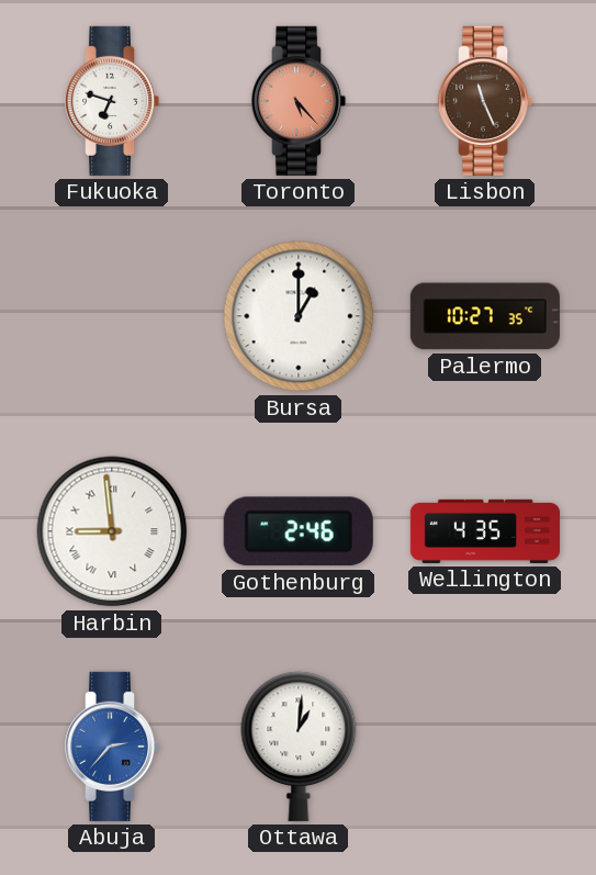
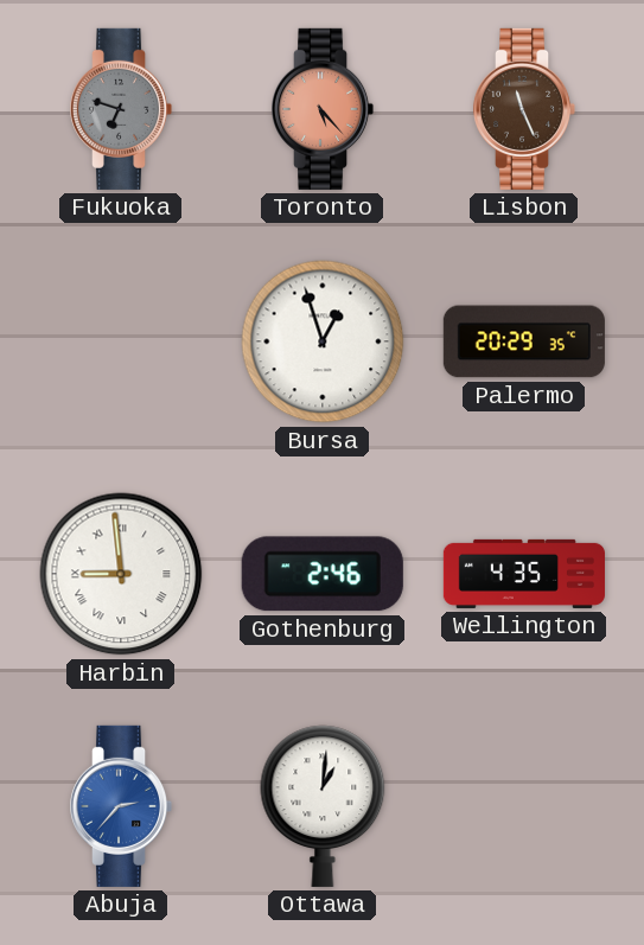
Fukuoka dial: white -> grey (121, 109)
Bursa: 1:00 -> 12:57 (323, 341)
Palermo: 10:27 -> 20:29 (524, 341)
